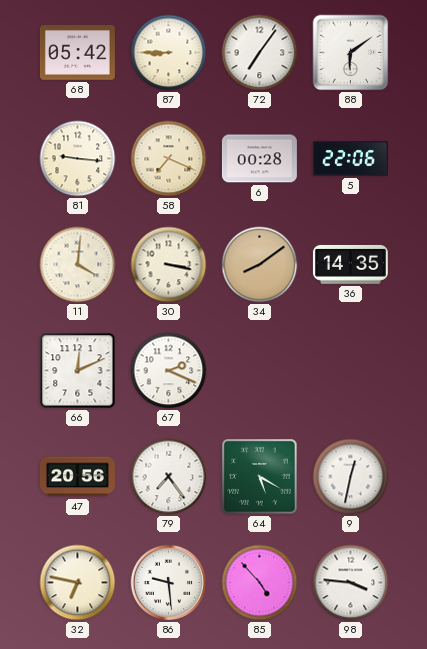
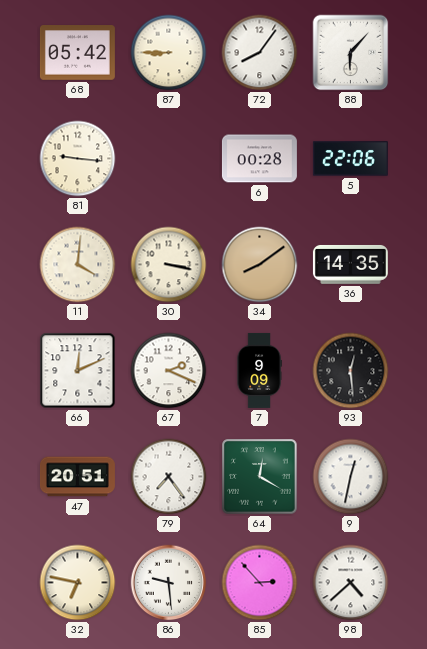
72: 7:06 -> 8:06 (260, 53)
88: 6:09 -> 6:07 (351, 53)
58: 7:19 -> none (169, 159)
7: none -> 9:09 (259, 370)
93: none -> 12:29 (351, 371)
47: 20:56 -> 20:51 (77, 477)
64: 5:20 -> 12:20 (260, 477)
85: 4:53 -> 2:53 (260, 583)
98: 3:46 -> 4:38 (351, 583)
